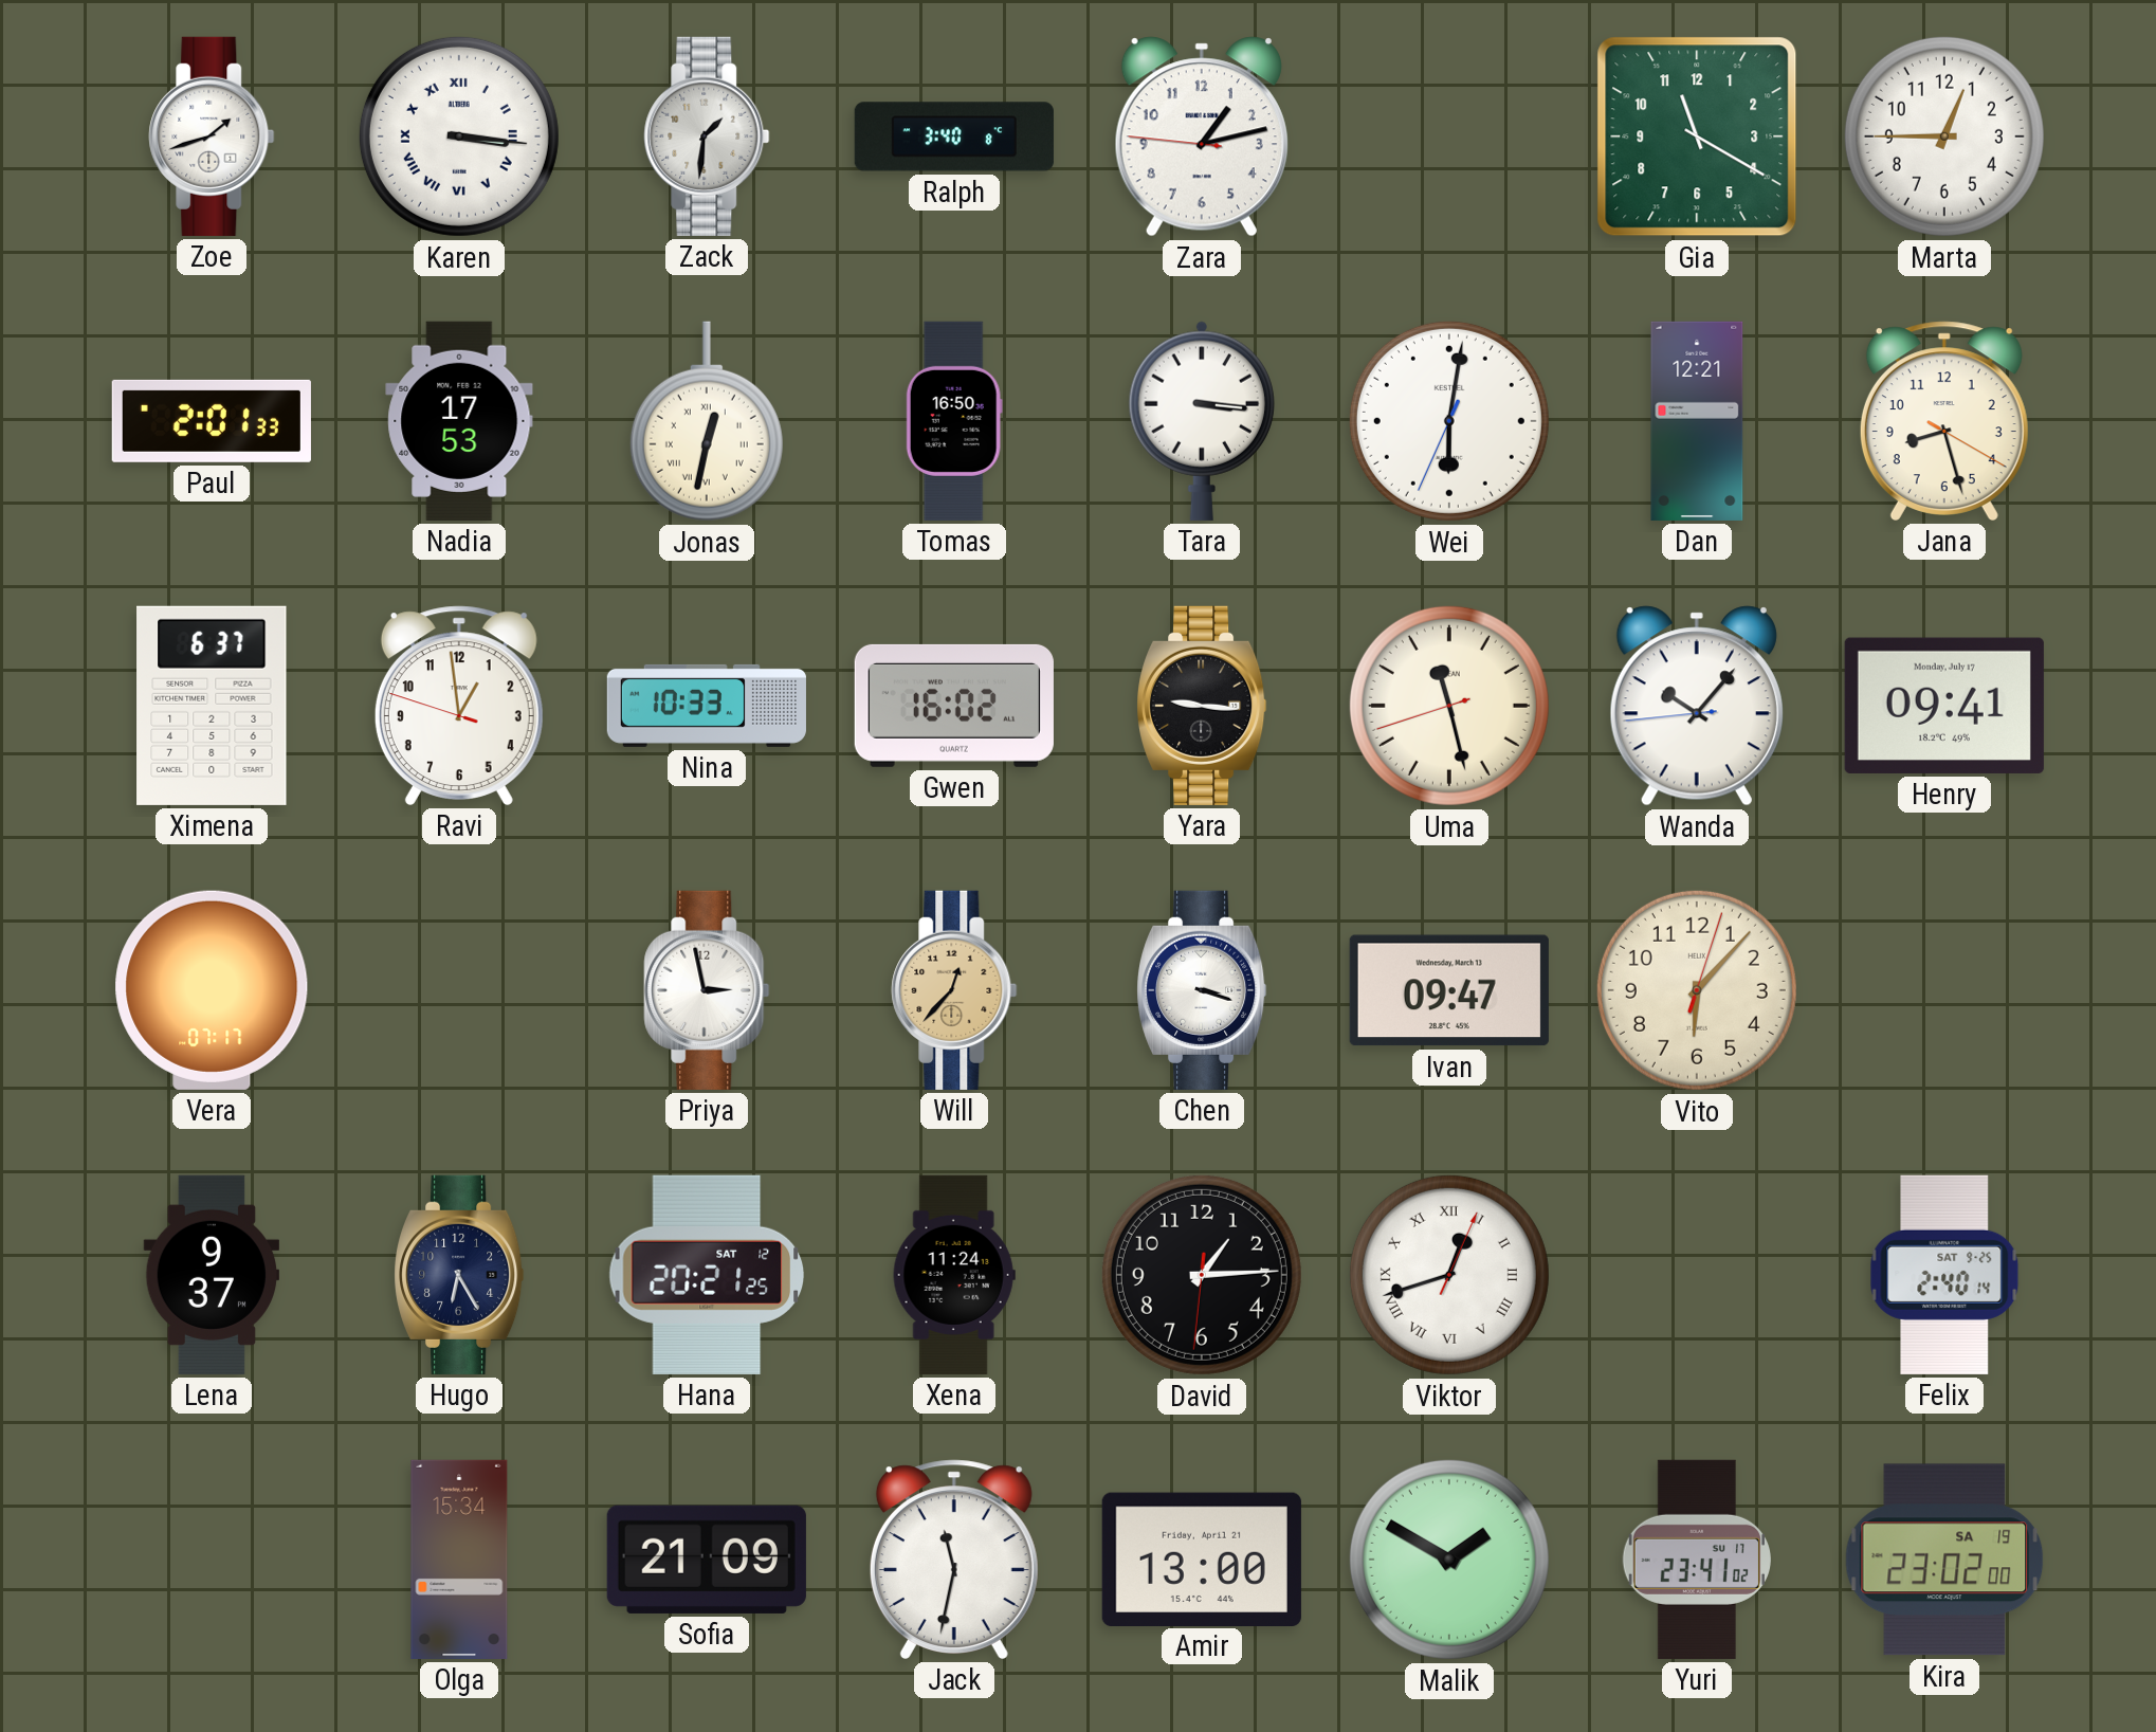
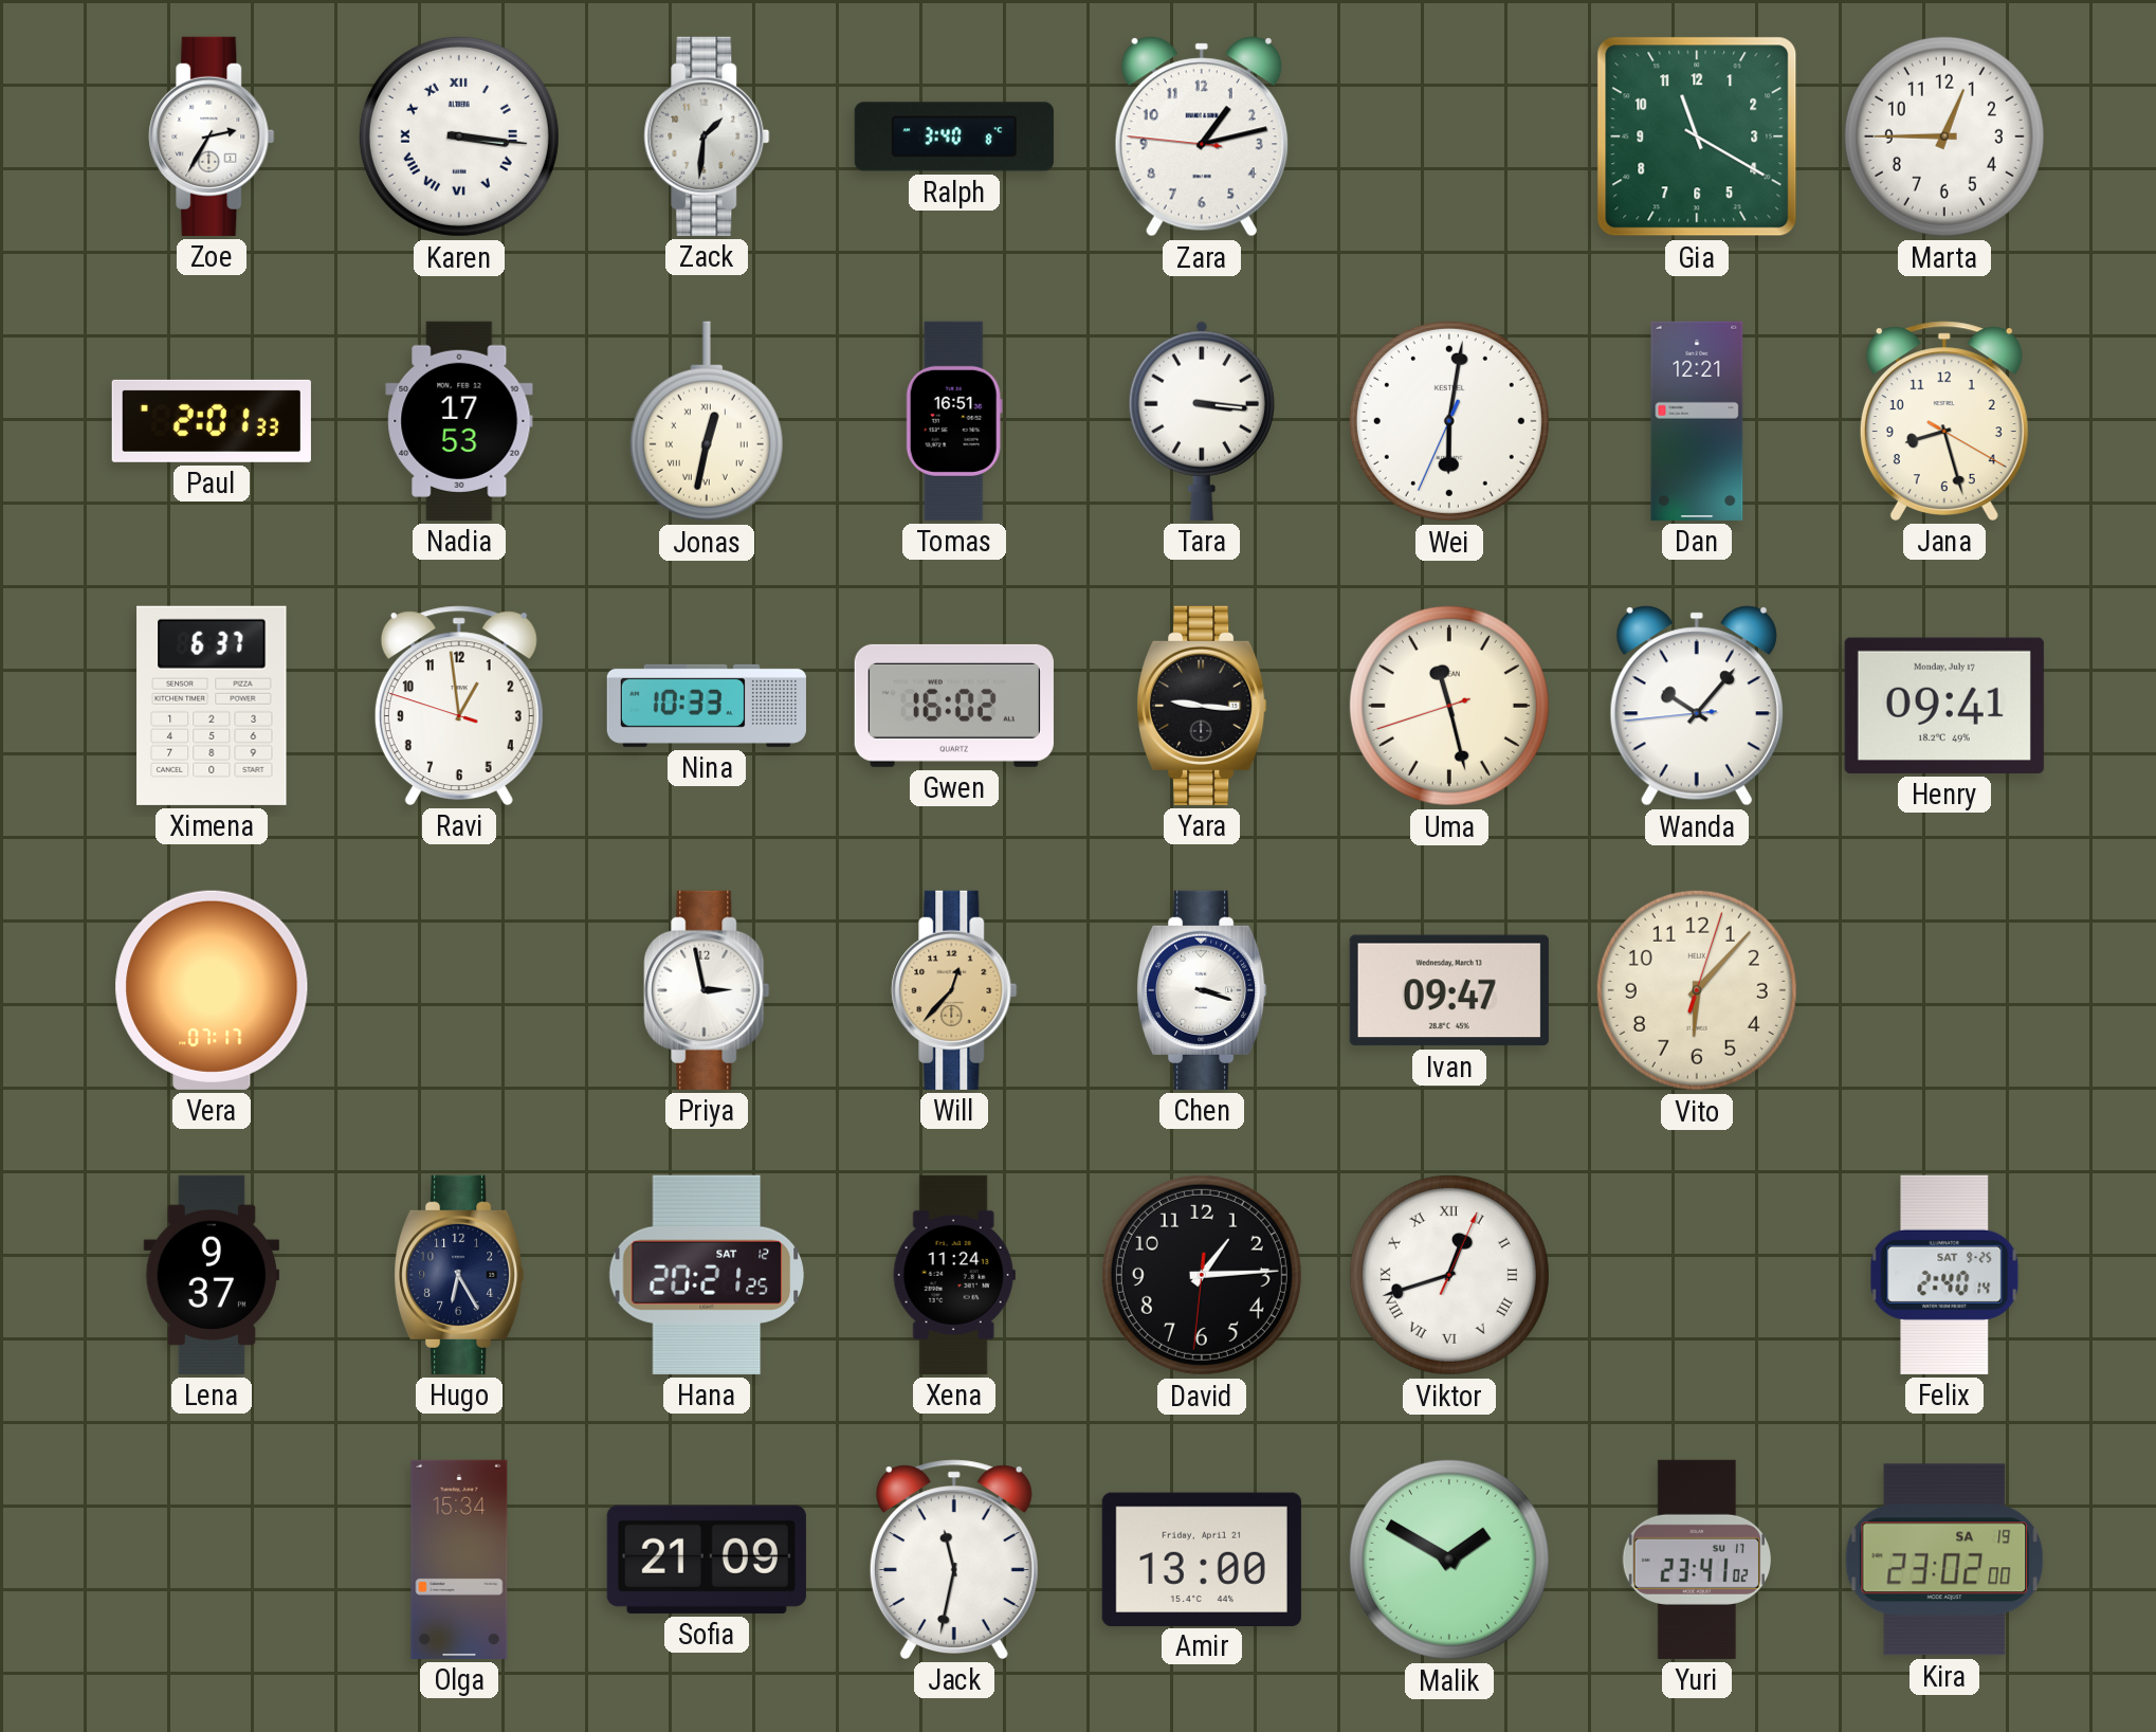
Zoe: 1:42 -> 2:35 (212, 136)
Tomas: 16:50 -> 16:51 (954, 421)
